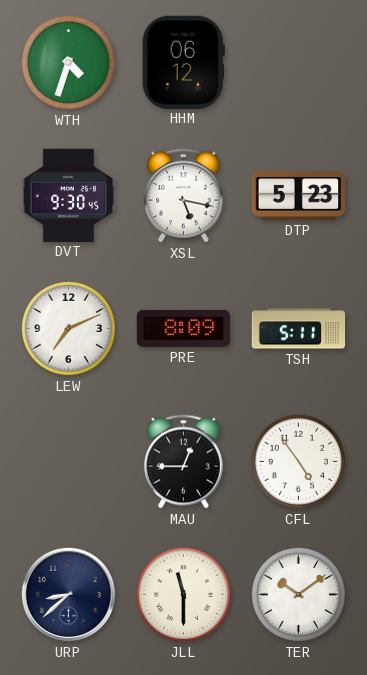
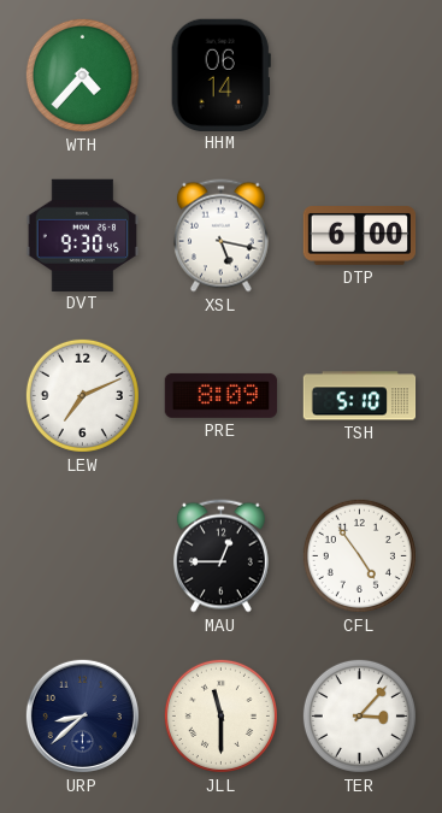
WTH: 4:33 -> 4:37 (82, 75)
HHM: 06:12 -> 06:14 (220, 75)
DTP: 5:23 -> 6:00 (360, 236)
TSH: 5:11 -> 5:10 (360, 396)
TER: 10:09 -> 3:07 (359, 715)
